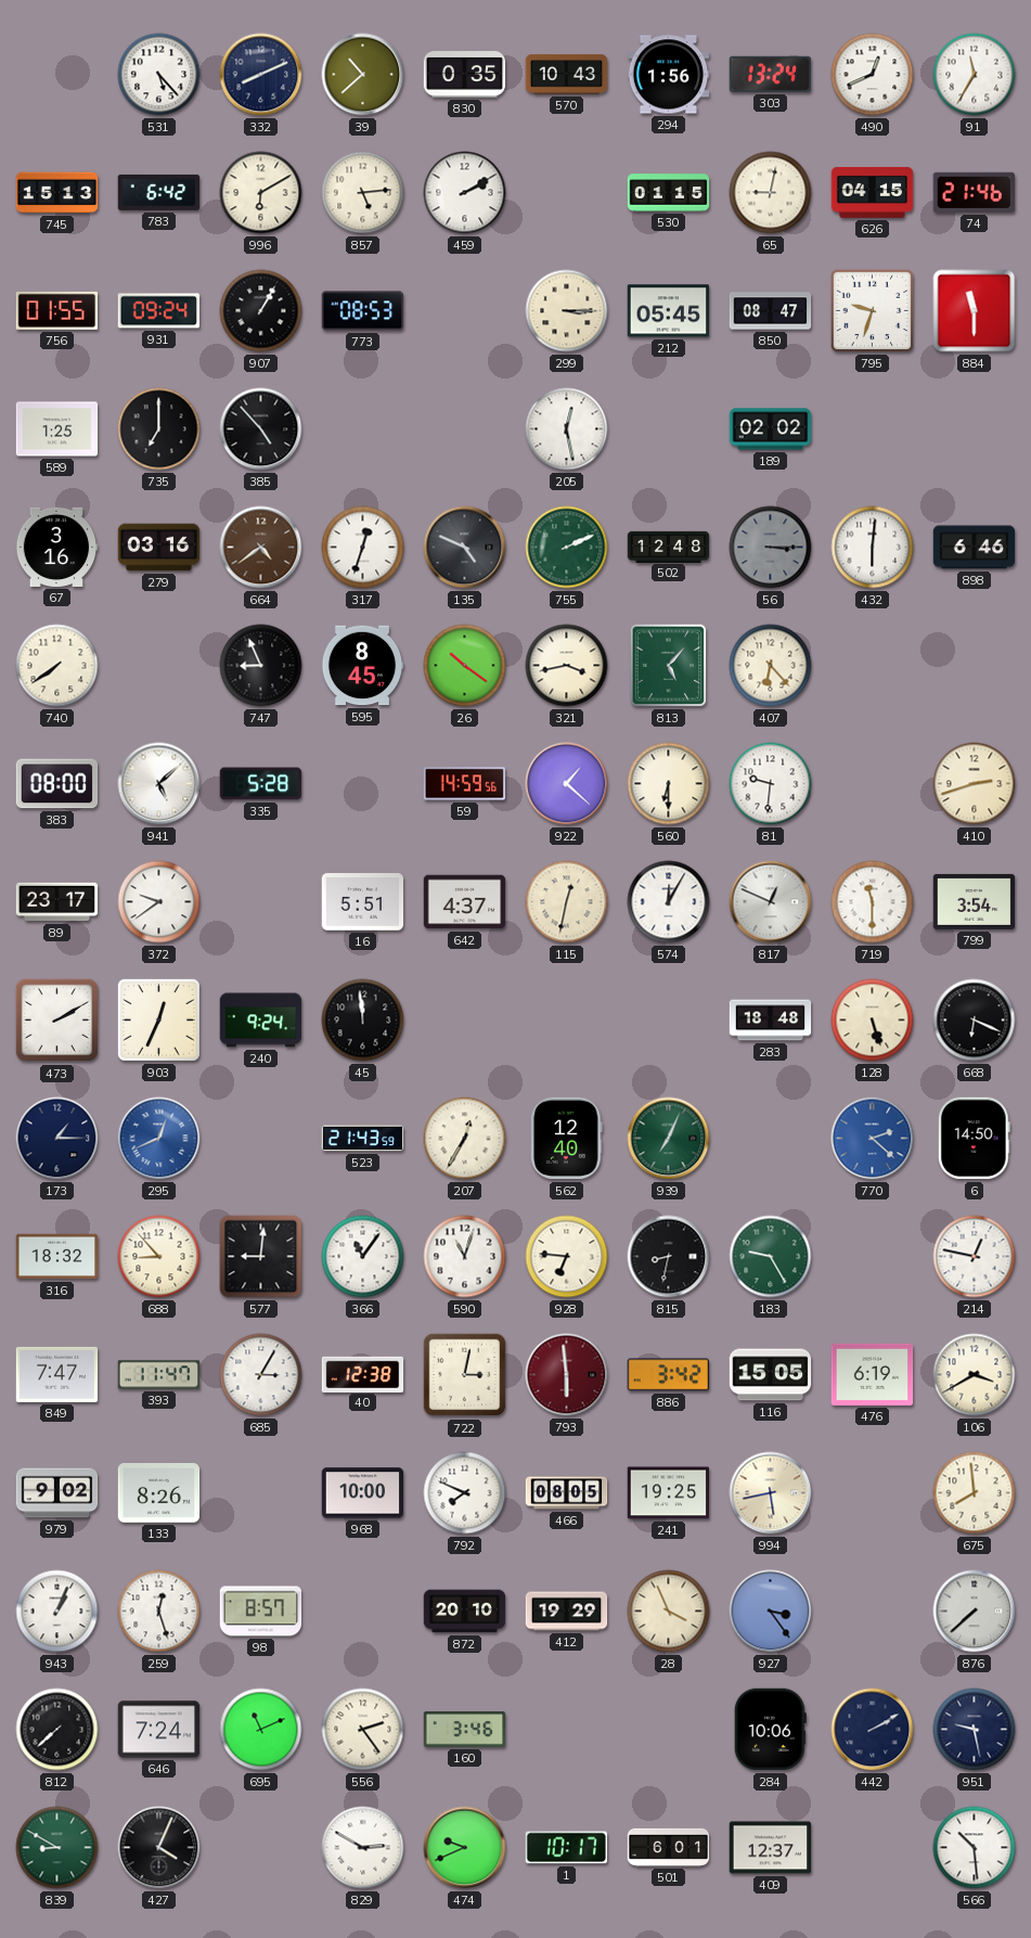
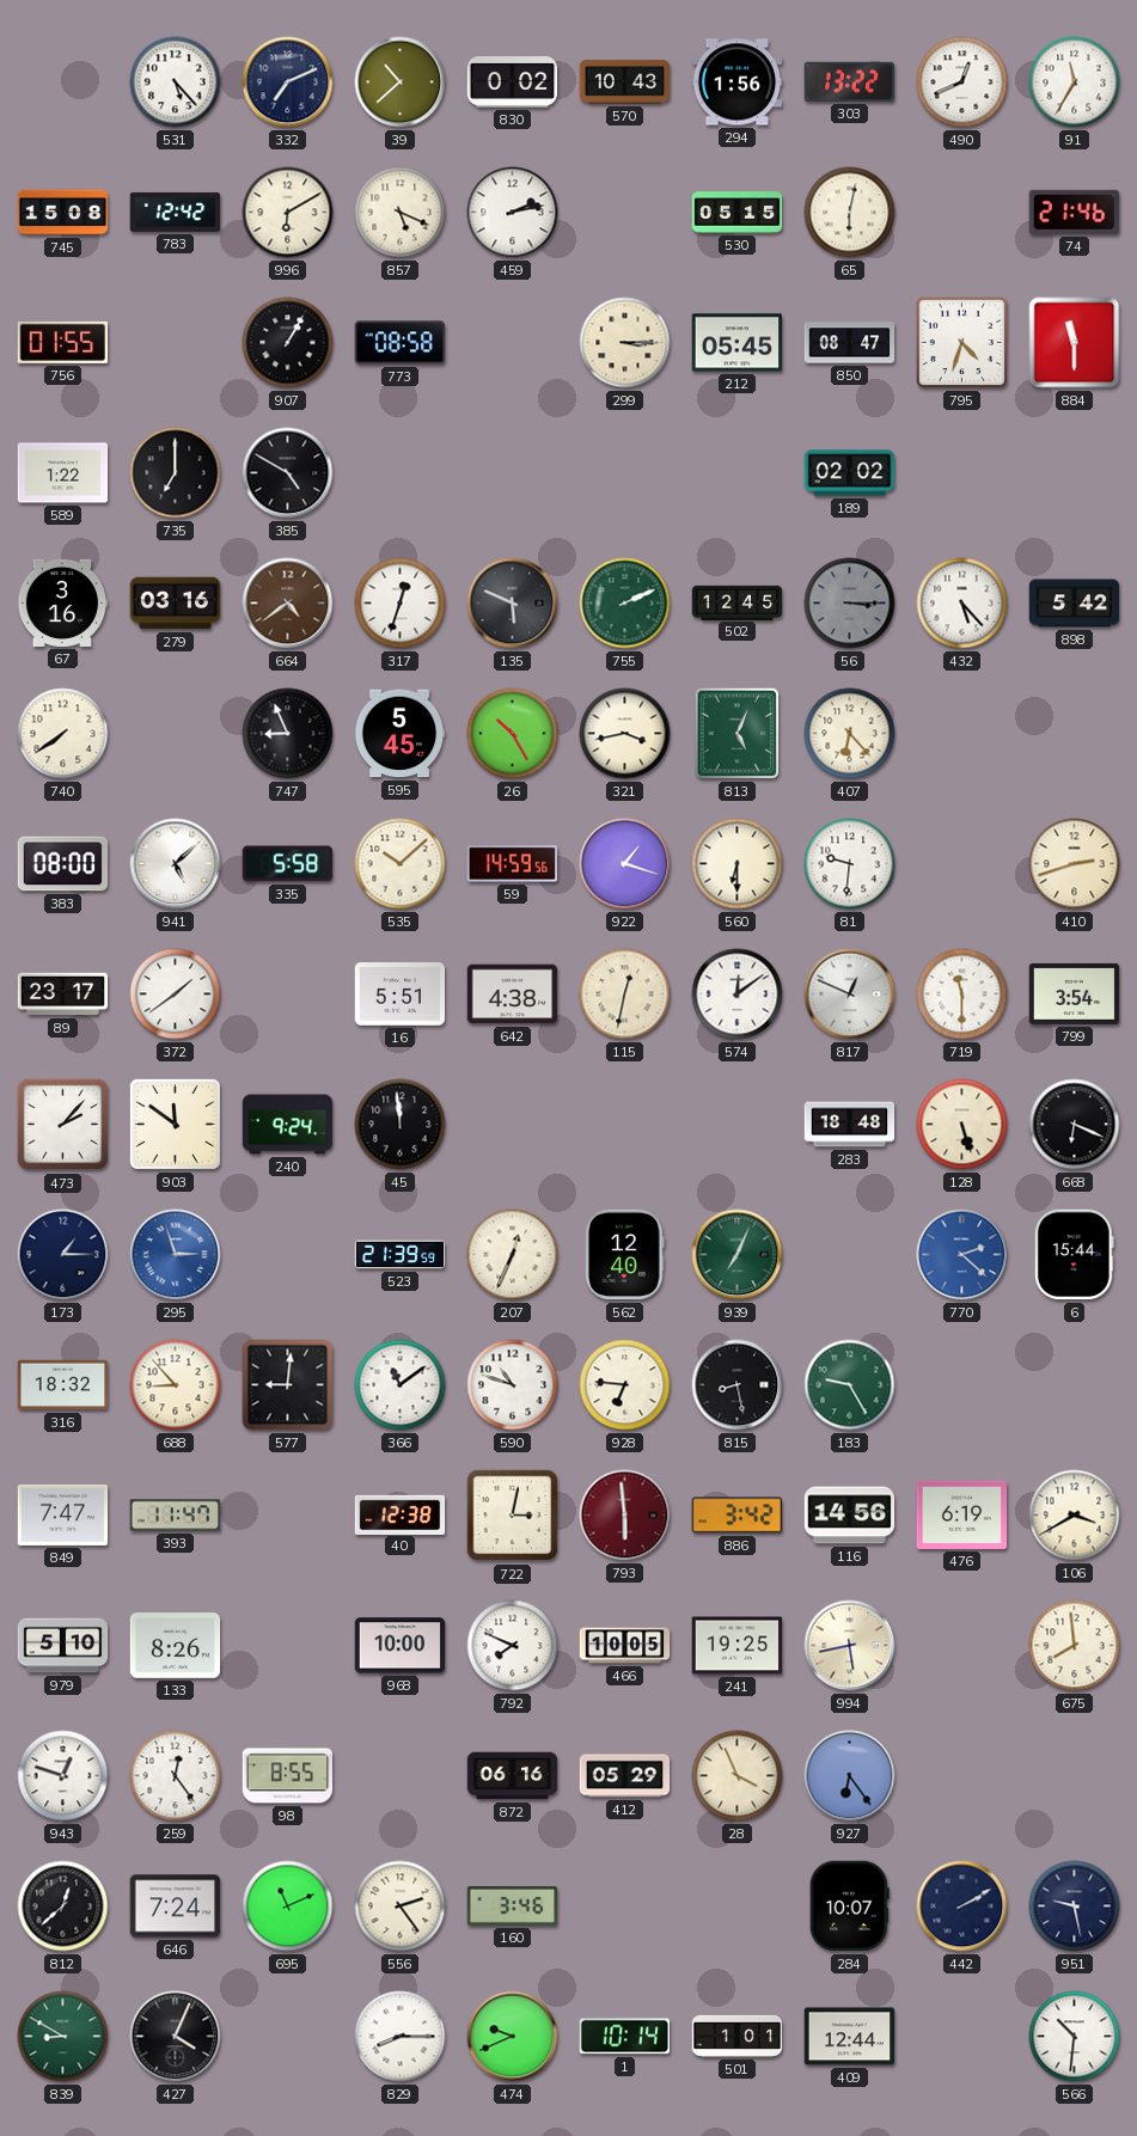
332: 8:11 -> 7:11 (288, 82)
830: 0:35 -> 0:02 (513, 82)
303: 13:24 -> 13:22 (850, 81)
745: 15:13 -> 15:08 (63, 213)
783: 6:42 -> 12:42 (176, 212)
857: 5:14 -> 5:19 (401, 213)
459: 2:10 -> 2:13 (513, 213)
530: 01:15 -> 05:15 (738, 213)
65: 9:02 -> 6:02 (850, 213)
626: 04:15 -> none (873, 192)
931: 09:24 -> none (159, 311)
773: 08:53 -> 08:58 (401, 343)
795: 9:33 -> 4:33 (962, 343)
589: 1:25 -> 1:22 (63, 473)
385: 4:53 -> 4:50 (288, 473)
205: 12:28 -> none (567, 429)
135: 4:49 -> 5:49 (513, 604)
502: 12:48 -> 12:45 (738, 602)
432: 6:01 -> 5:23 (962, 604)
898: 6:46 -> 5:42 (1075, 604)
595: 8:45 -> 5:45 (399, 734)
26: 10:21 -> 10:25 (513, 734)
813: 5:07 -> 5:04 (738, 734)
335: 5:28 -> 5:58 (288, 864)
535: none -> 10:08 (401, 864)
922: 1:22 -> 1:18 (625, 864)
372: 9:39 -> 1:39 (176, 994)
642: 4:37 -> 4:38 (513, 994)
574: 12:05 -> 12:09 (738, 994)
473: 2:10 -> 2:07 (63, 1125)
903: 12:34 -> 11:51 (175, 1124)
295: 12:41 -> 2:57 (176, 1255)
523: 21:43 -> 21:39 (401, 1255)
207: 12:35 -> 12:34 (513, 1255)
6: 14:50 -> 15:44 (1074, 1255)
366: 11:06 -> 11:09 (401, 1385)
590: 11:03 -> 10:48 (513, 1385)
815: 8:32 -> 8:28 (738, 1385)
214: 12:47 -> none (975, 1257)
685: 3:05 -> none (261, 1375)
116: 15:05 -> 14:56 (850, 1516)
979: 9:02 -> 5:10 (63, 1646)
466: 08:05 -> 10:05 (625, 1646)
943: 1:04 -> 12:48 (63, 1776)
259: 12:27 -> 12:24 (176, 1776)
98: 8:57 -> 8:55 (288, 1776)
872: 20:10 -> 06:16 (513, 1776)
412: 19:29 -> 05:29 (625, 1776)
927: 3:24 -> 6:24 (850, 1776)
876: 7:38 -> none (975, 1612)
812: 7:38 -> 12:38 (63, 1907)
284: 10:06 -> 10:07 (849, 1907)
829: 2:50 -> 8:15 (401, 2037)
1: 10:17 -> 10:14 (624, 2037)
501: 6:01 -> 1:01 (738, 2036)
409: 12:37 -> 12:44 (850, 2037)
566: 10:29 -> 10:31 (1075, 2037)
